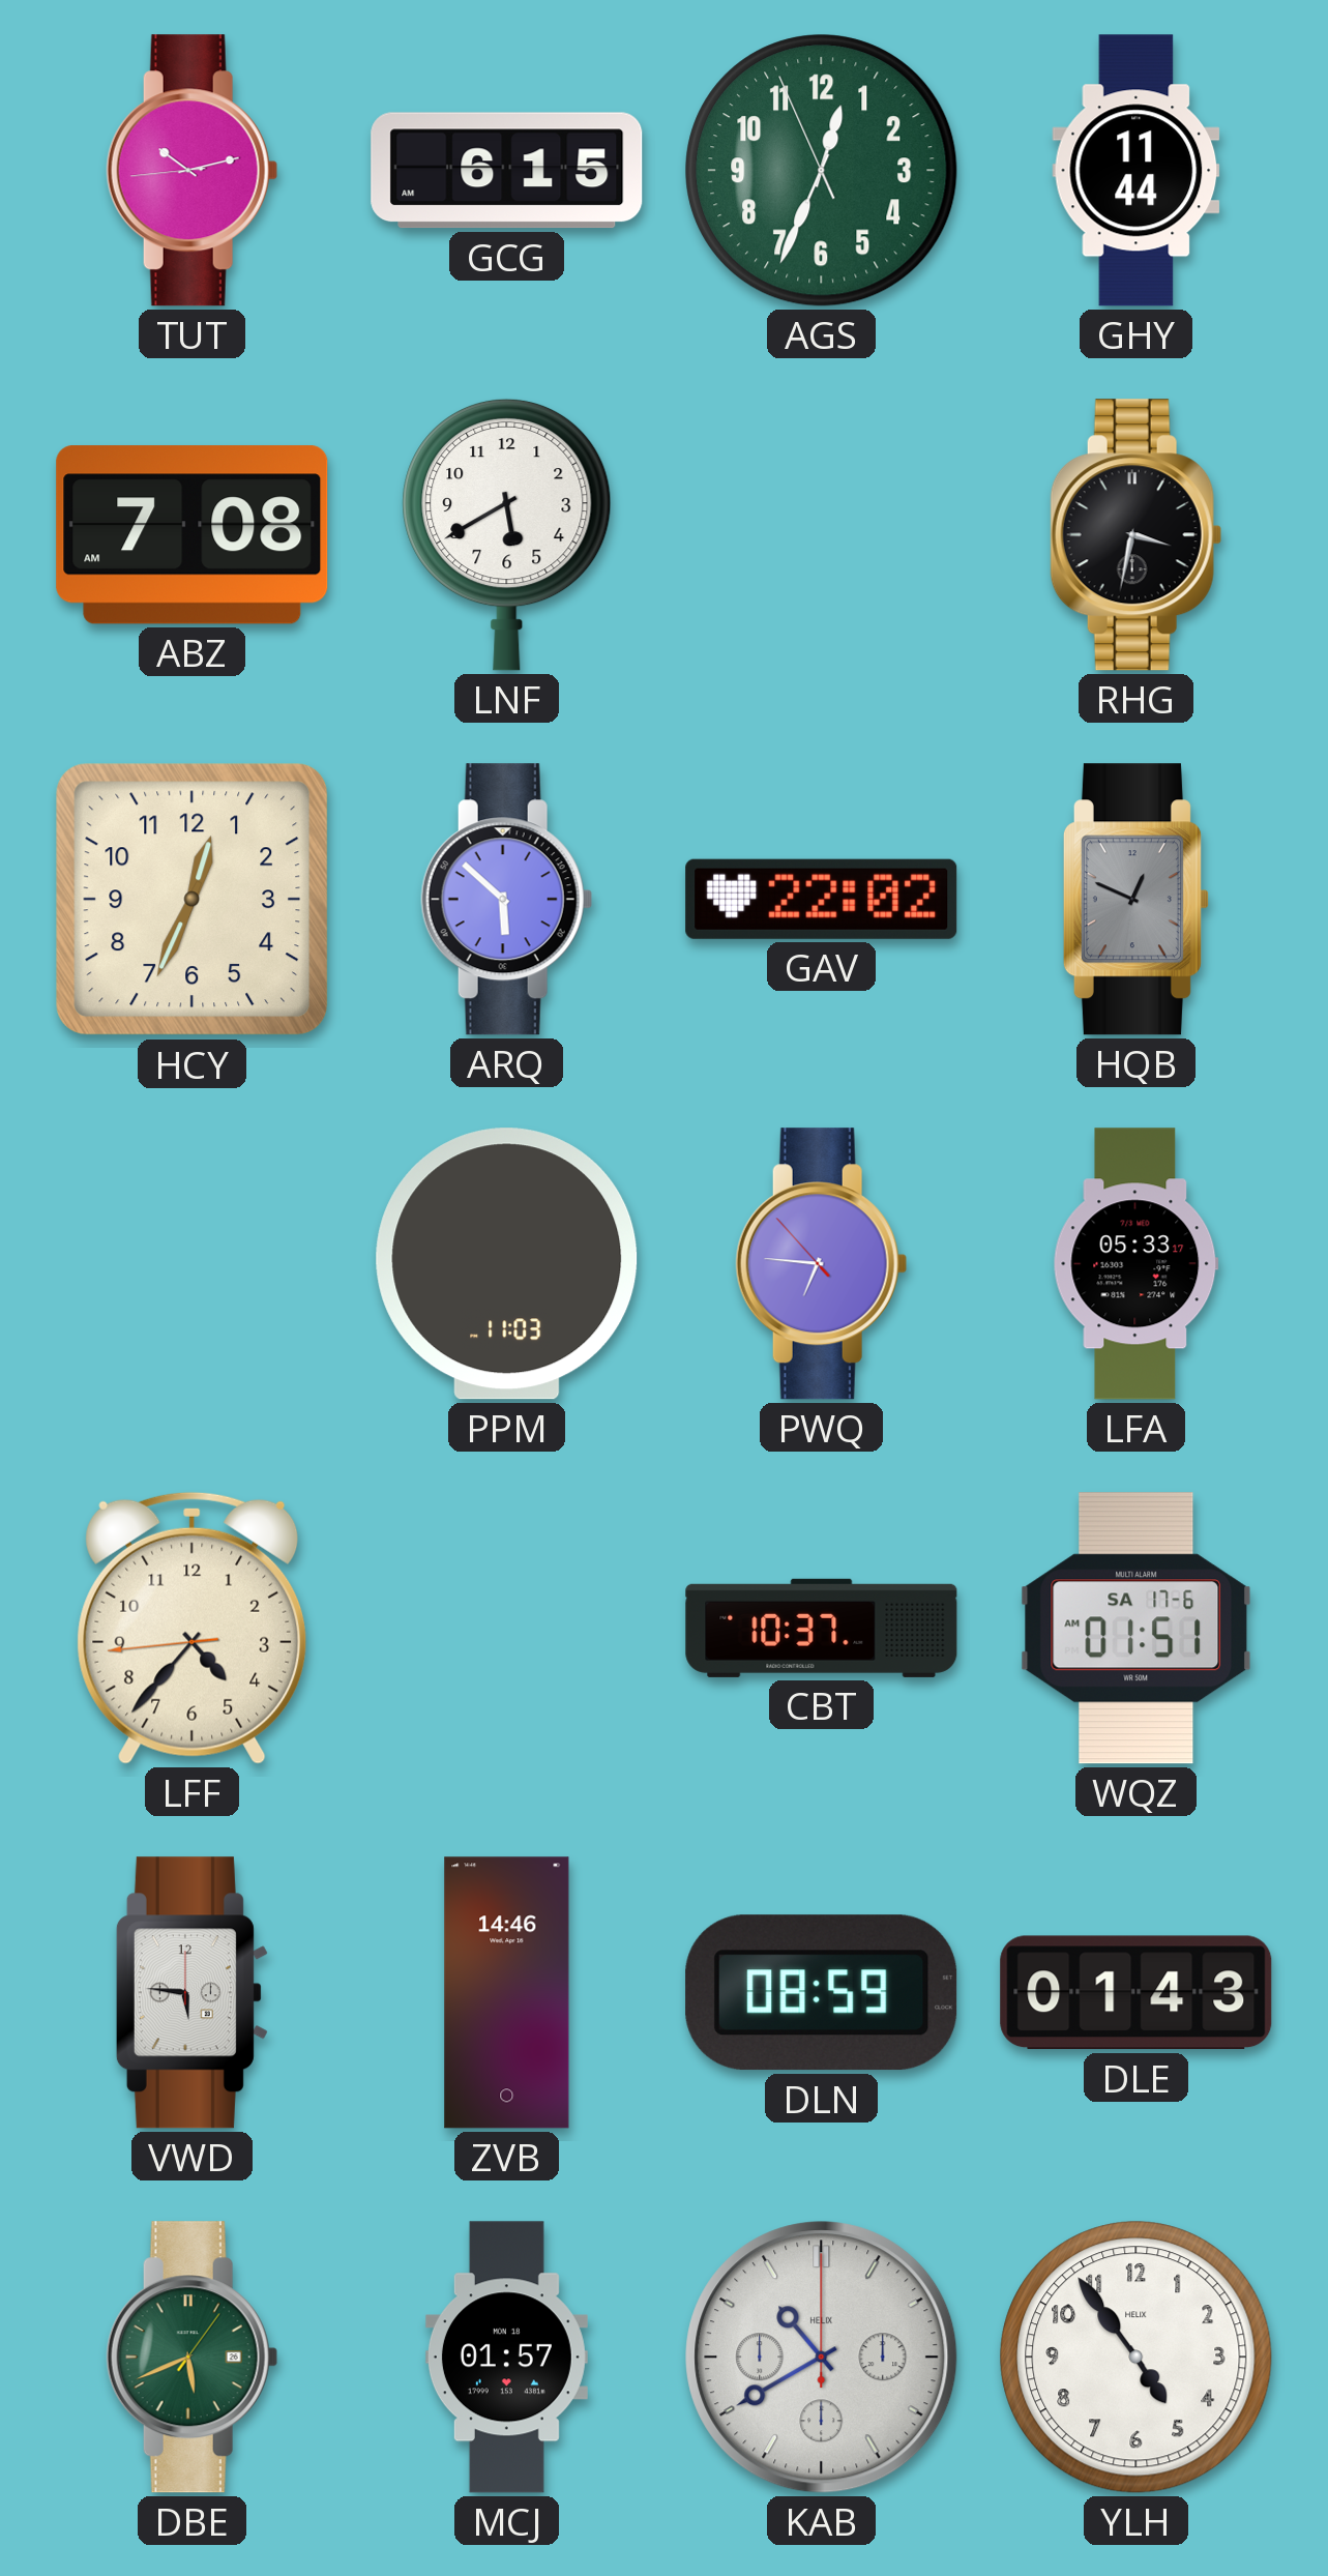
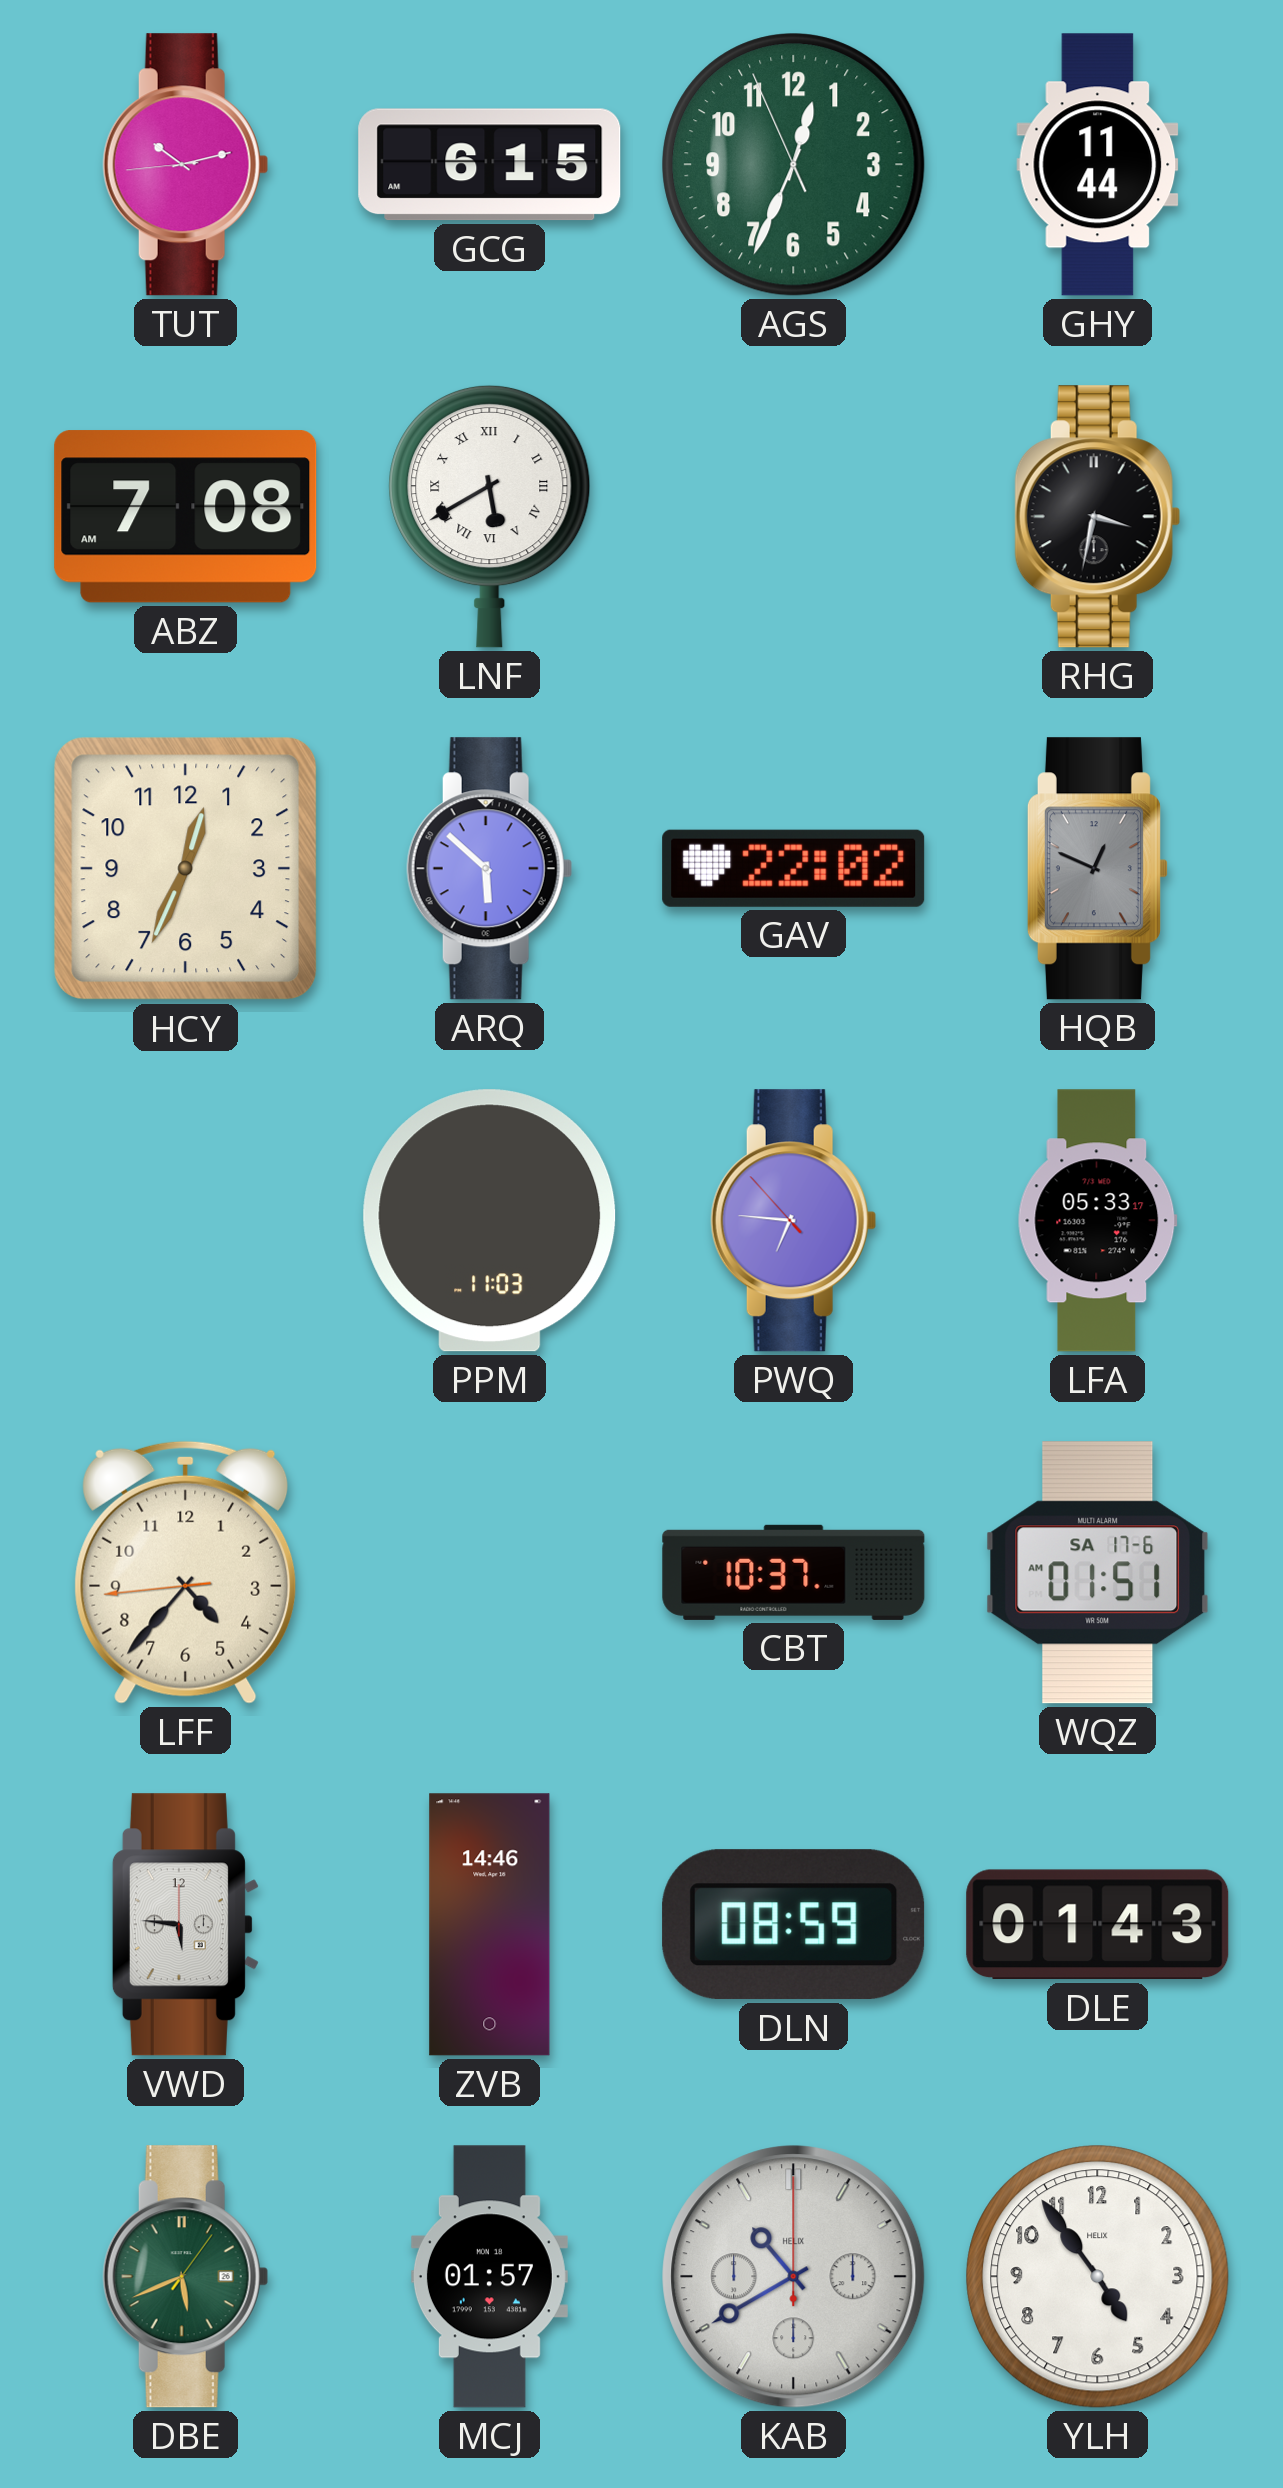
LNF numerals: Arabic -> Roman (490, 516)
